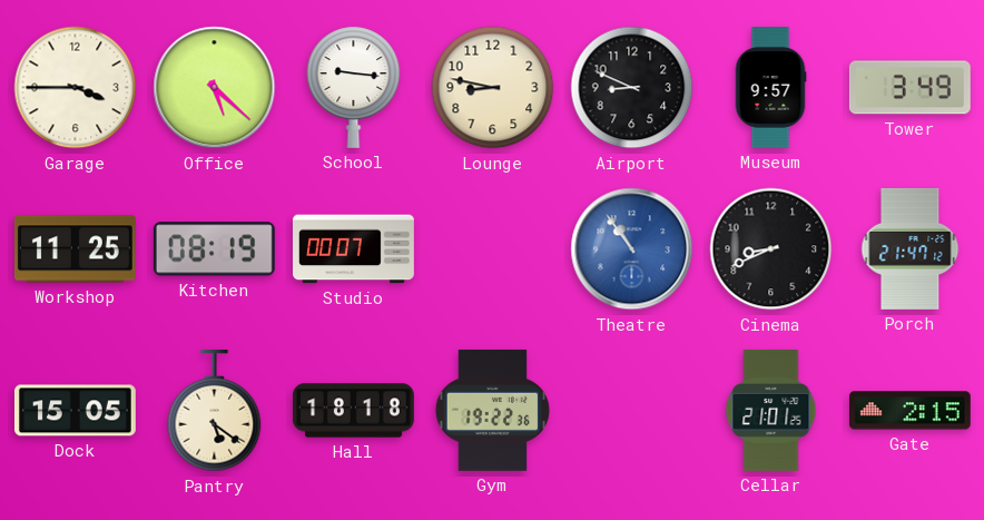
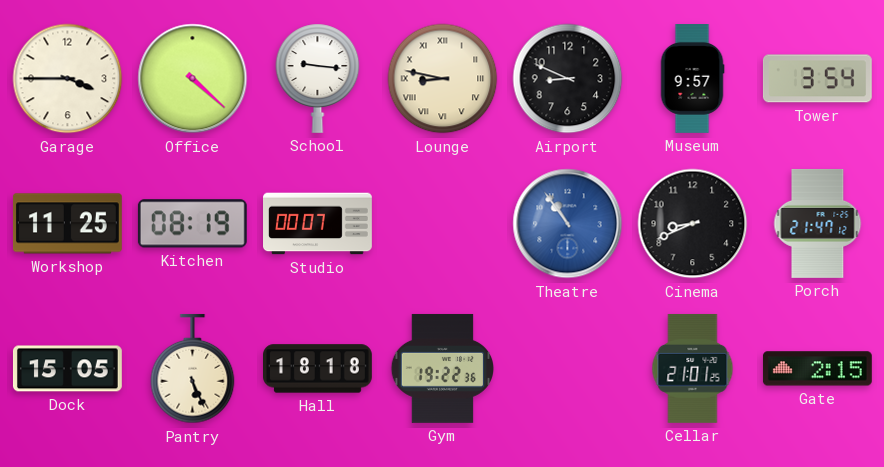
Office: 5:22 -> 4:22 (193, 79)
Lounge numerals: Arabic -> Roman (443, 79)
Tower: 3:49 -> 3:54 (817, 79)
Pantry: 5:21 -> 5:26 (193, 369)
